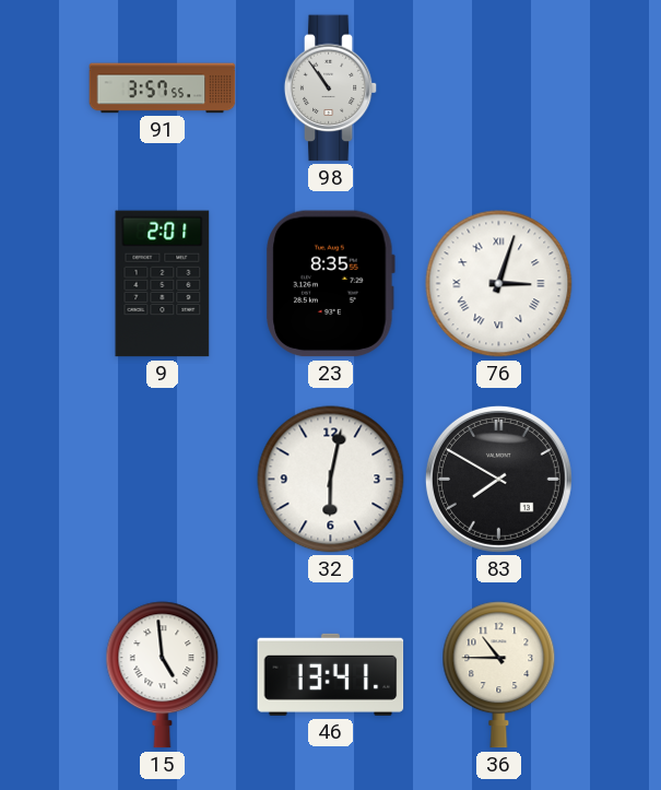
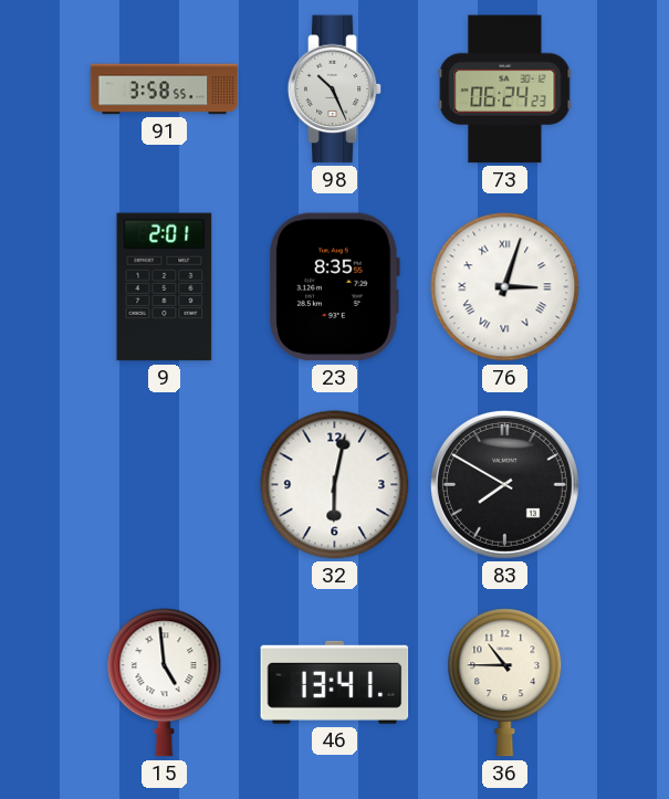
91: 3:57 -> 3:58 (165, 90)
98: 10:54 -> 10:26 (335, 90)
73: none -> 06:24 (505, 90)
